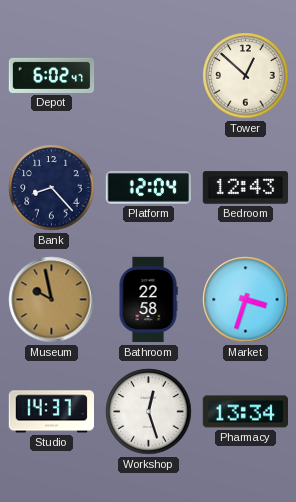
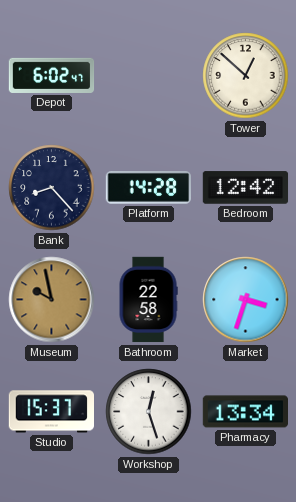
Platform: 12:04 -> 14:28 (148, 188)
Bedroom: 12:43 -> 12:42 (246, 188)
Studio: 14:37 -> 15:37 (51, 412)
